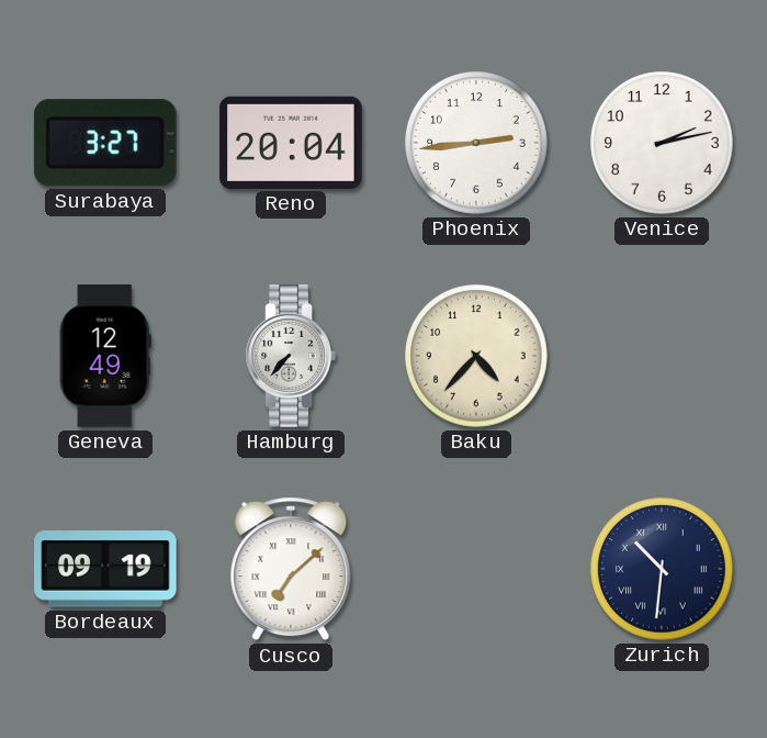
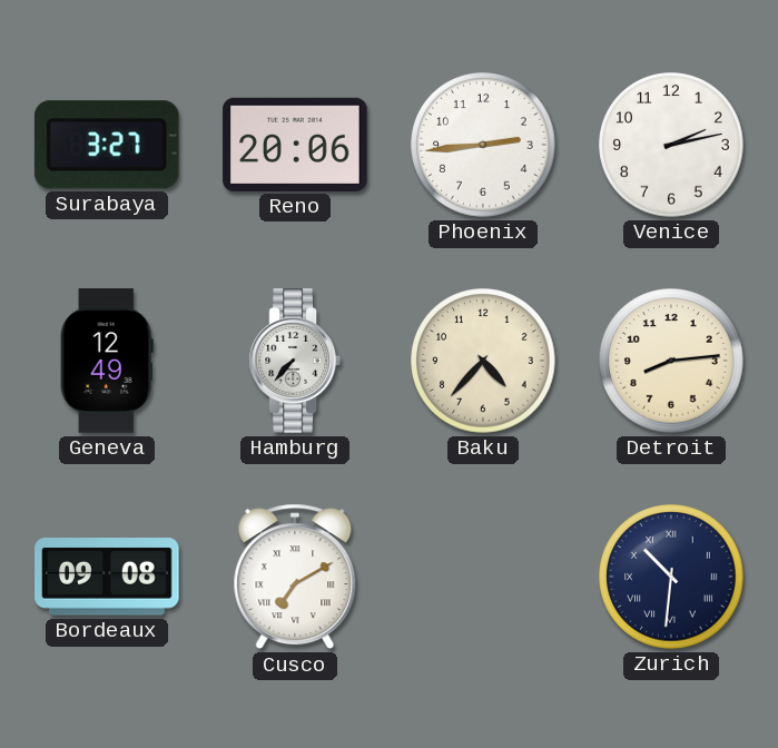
Reno: 20:04 -> 20:06 (295, 145)
Detroit: none -> 8:14 (671, 361)
Bordeaux: 09:19 -> 09:08 (107, 577)
Cusco: 7:08 -> 7:10 (295, 577)
